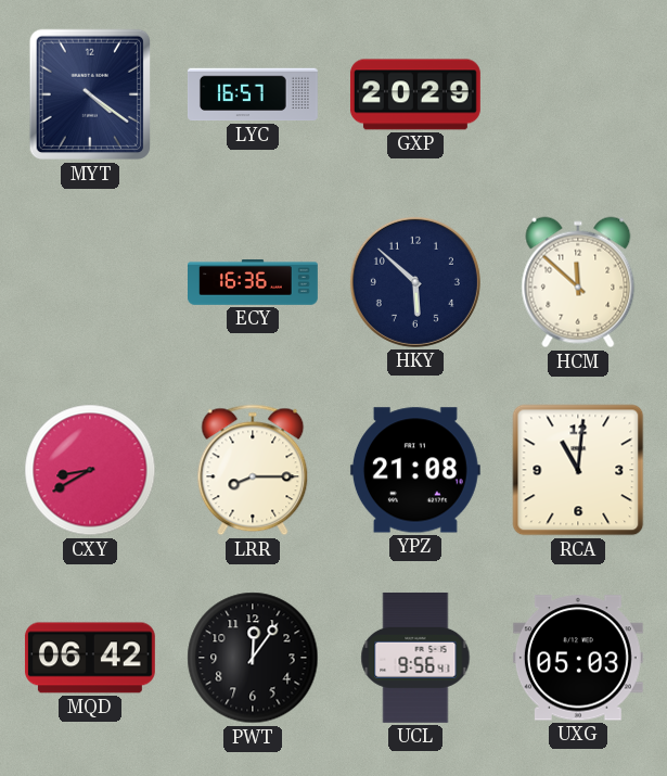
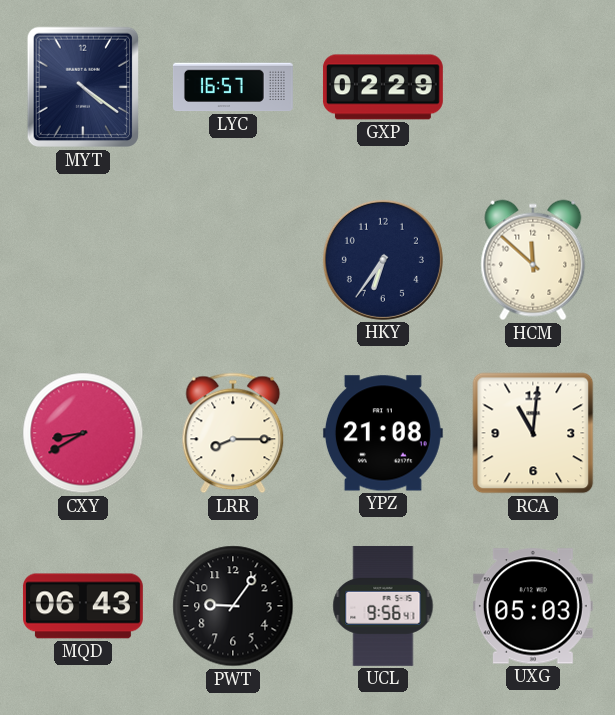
GXP: 20:29 -> 02:29 (383, 87)
ECY: 16:36 -> none (254, 282)
HKY: 5:52 -> 6:36 (383, 260)
MQD: 06:42 -> 06:43 (83, 606)
PWT: 12:06 -> 9:06 (233, 606)
